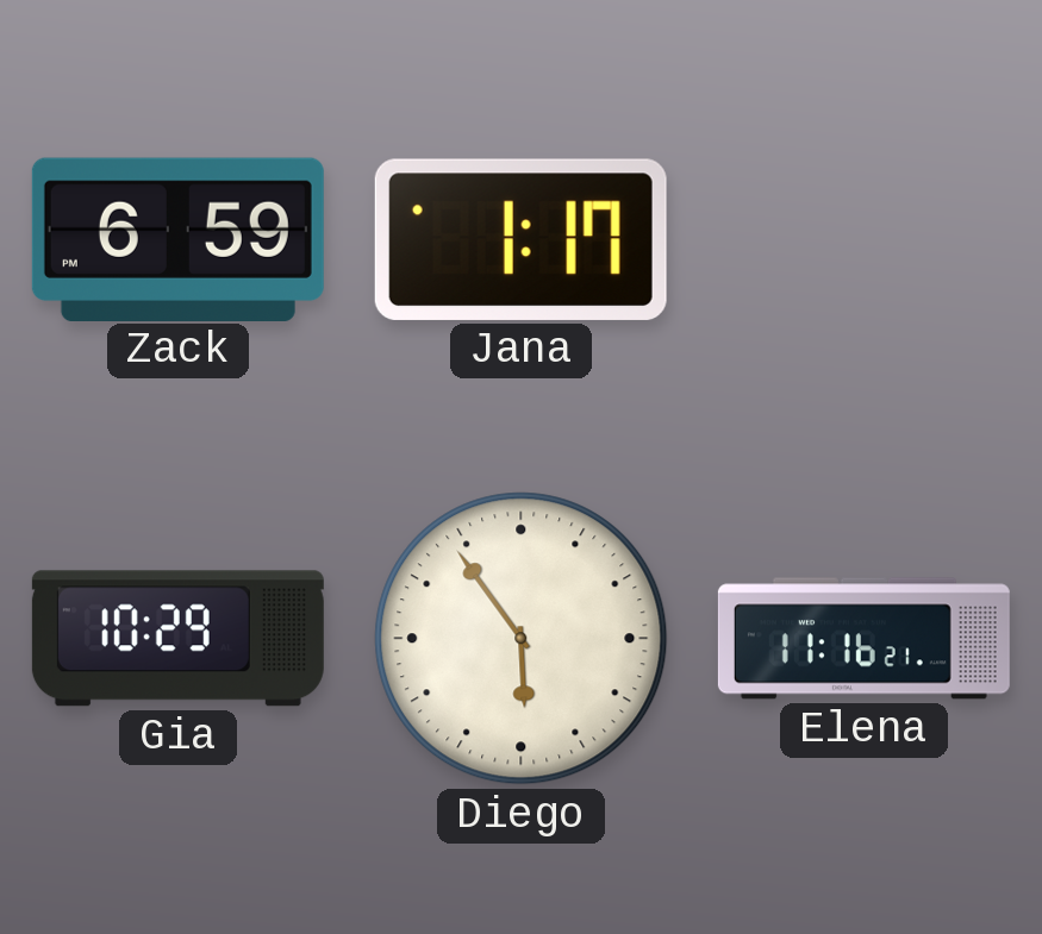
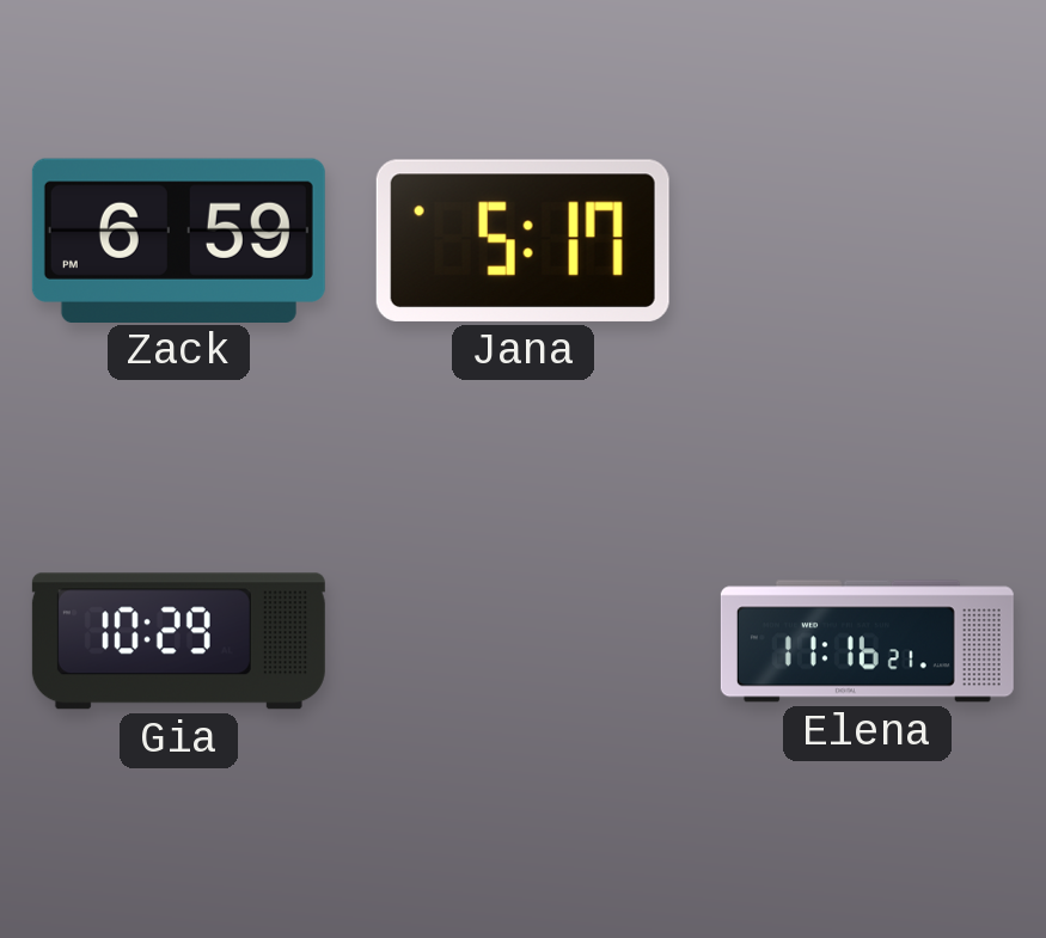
Jana: 1:17 -> 5:17 (522, 240)
Diego: 5:54 -> none (522, 639)
